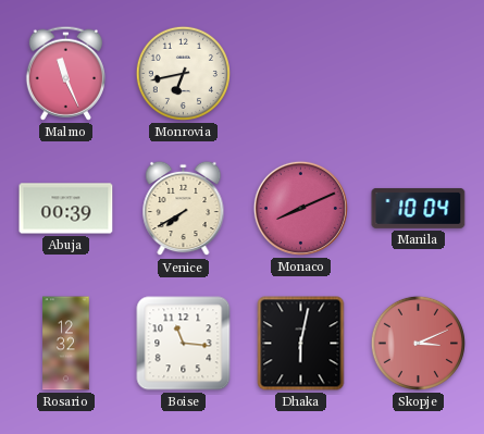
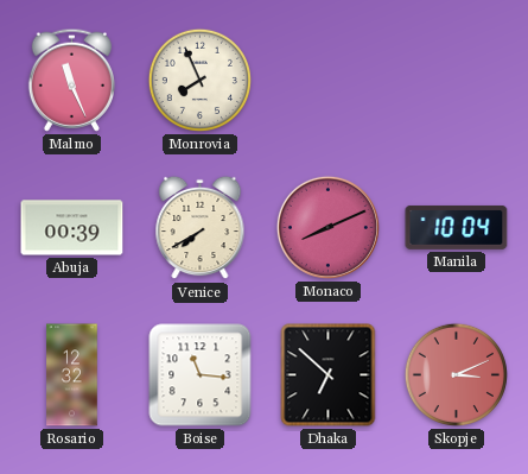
Monrovia: 6:43 -> 7:56 (199, 80)
Dhaka: 6:02 -> 6:52 (329, 375)
